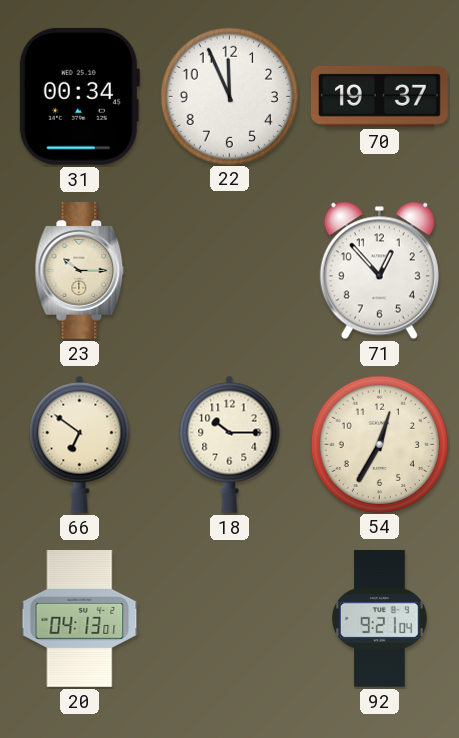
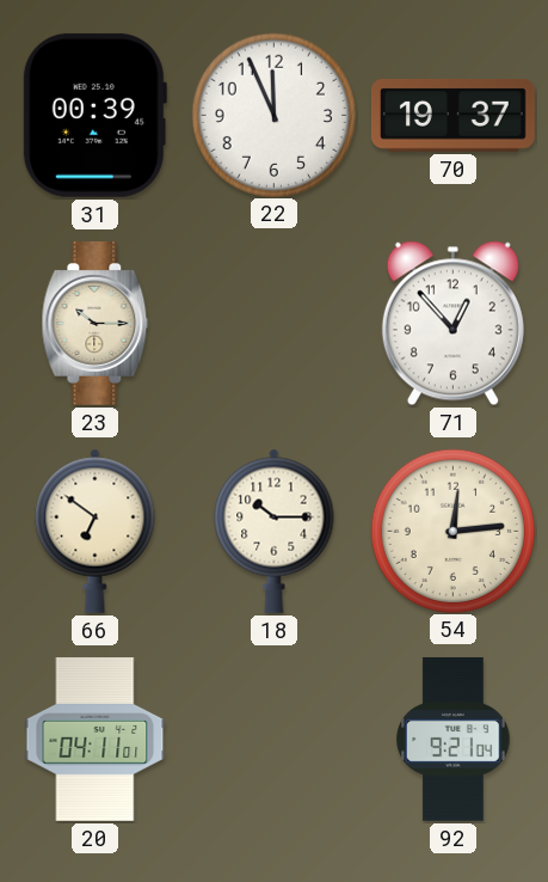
31: 00:34 -> 00:39 (94, 115)
54: 12:35 -> 12:14 (452, 531)
20: 04:13 -> 04:11 (96, 740)
